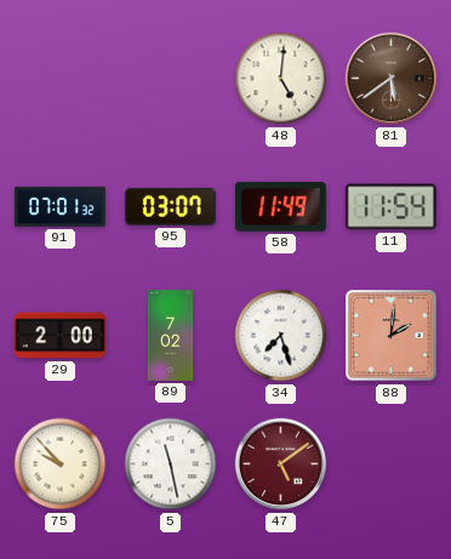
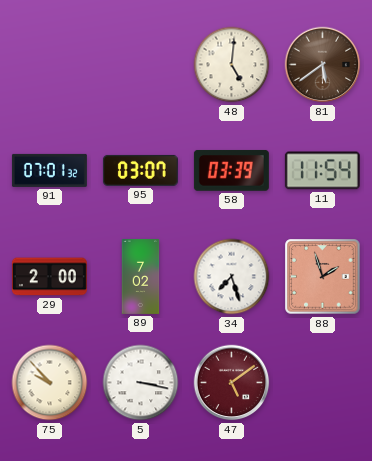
58: 11:49 -> 03:39 (231, 170)
88: 2:01 -> 1:57 (323, 277)
5: 11:28 -> 3:17 (141, 383)
